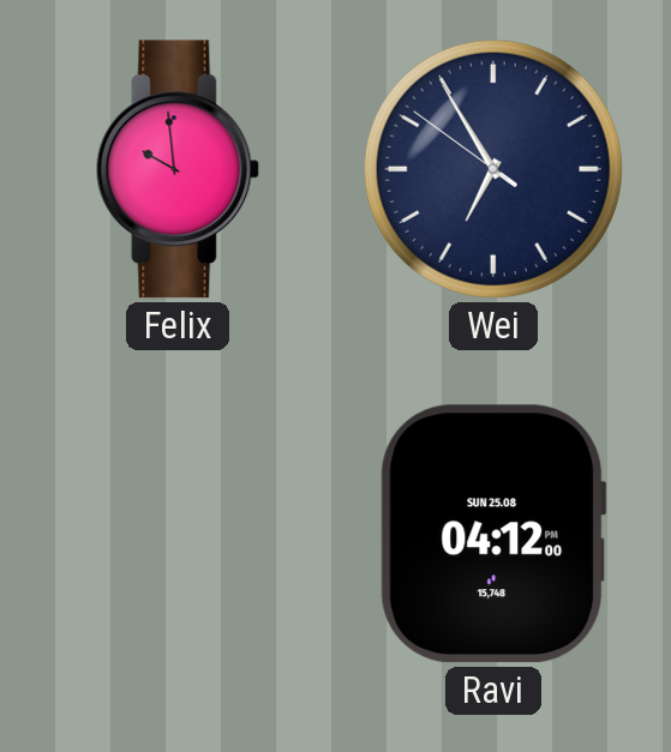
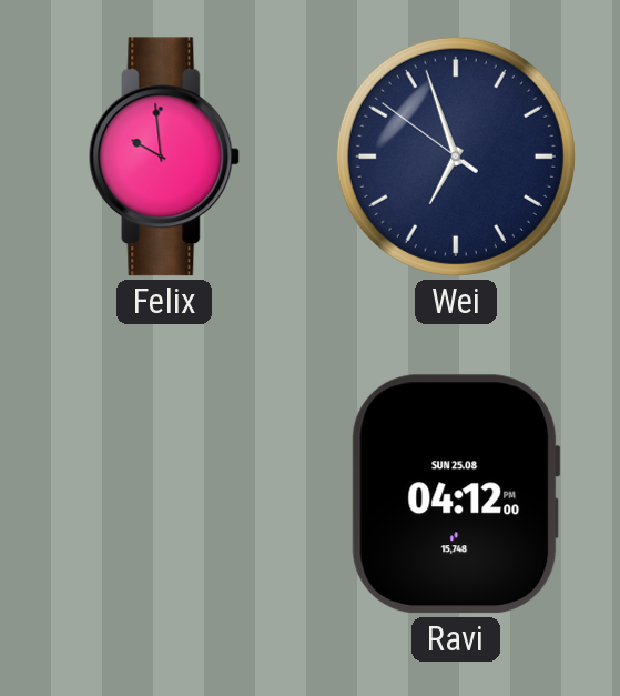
Wei: 6:54 -> 6:56 (456, 157)
